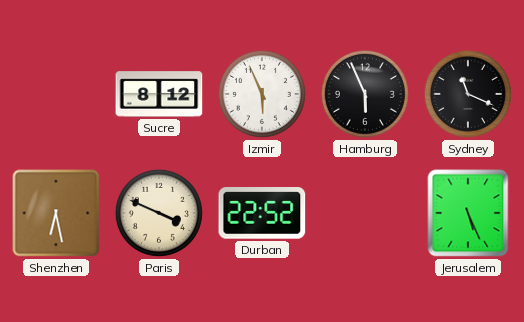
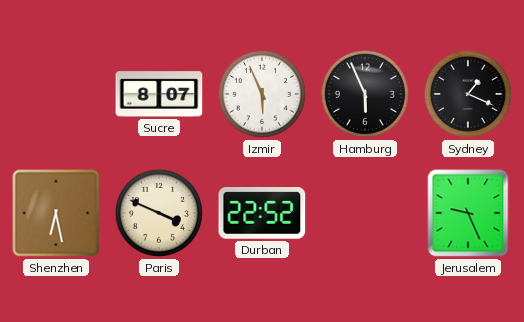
Sucre: 8:12 -> 8:07 (159, 94)
Sydney: 11:19 -> 1:19 (468, 94)
Jerusalem: 5:26 -> 9:26 (468, 213)
